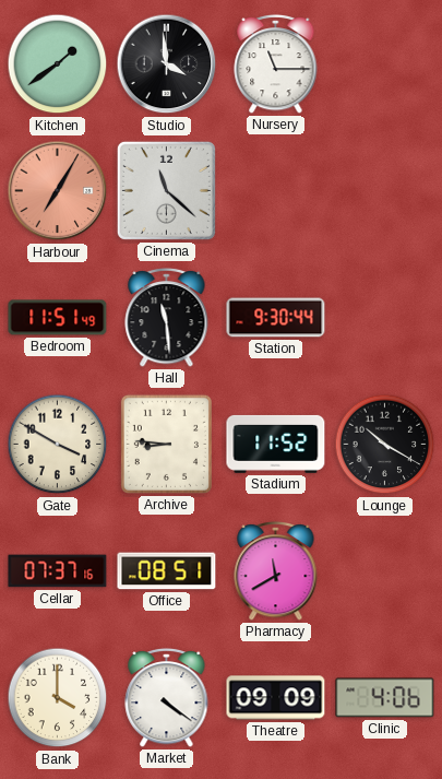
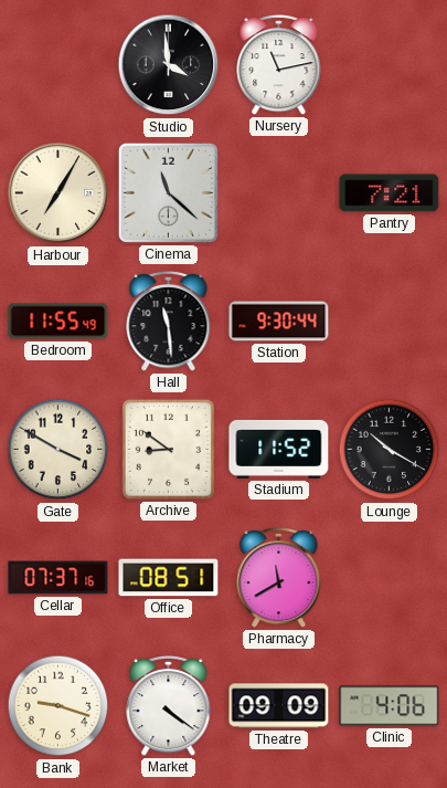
Kitchen: 1:39 -> none (58, 64)
Nursery: 11:15 -> 11:13 (279, 64)
Harbour dial: salmon -> cream (58, 193)
Pantry: none -> 7:21 (390, 193)
Bedroom: 11:51 -> 11:55 (58, 322)
Archive: 8:46 -> 8:51 (168, 449)
Bank: 4:00 -> 9:18 (58, 706)
